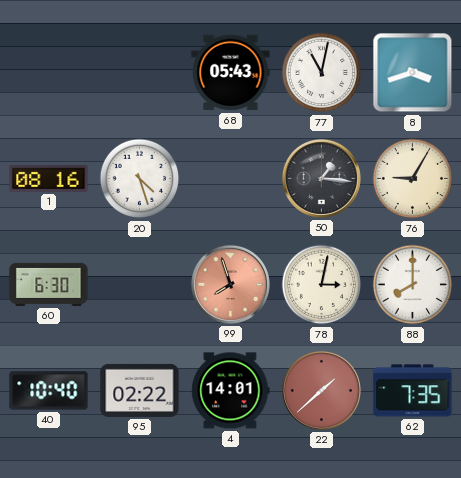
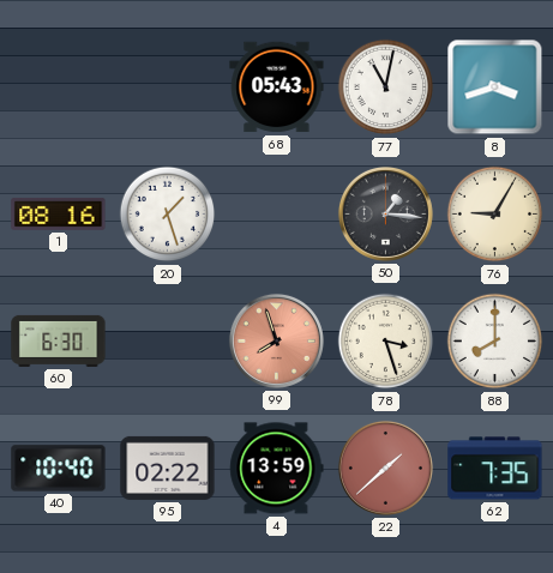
20: 4:27 -> 1:27 (168, 215)
78: 3:02 -> 3:27 (386, 342)
4: 14:01 -> 13:59 (277, 469)
